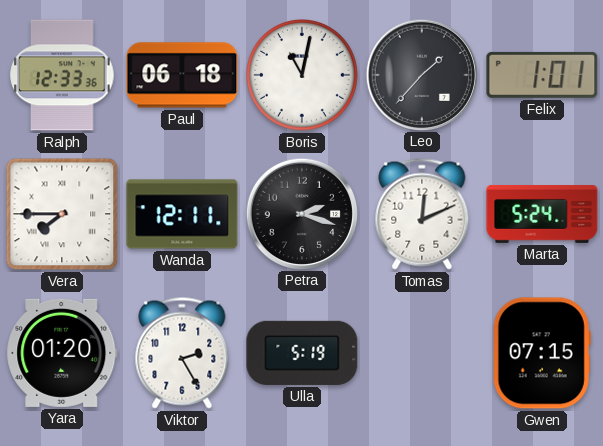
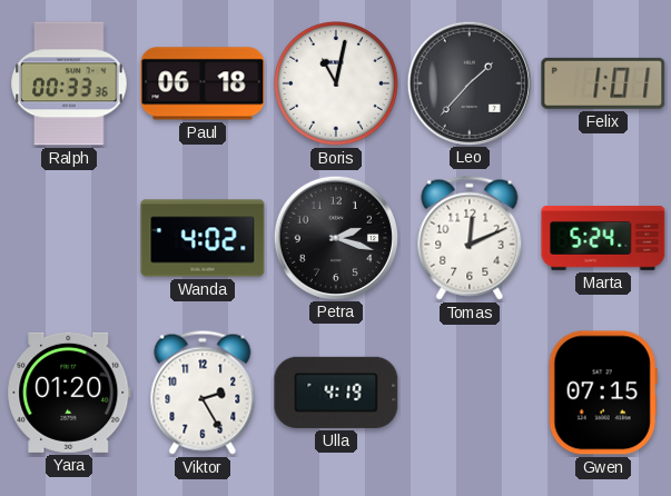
Ralph: 12:33 -> 00:33 (69, 83)
Vera: 7:45 -> none (62, 214)
Wanda: 12:11 -> 4:02 (203, 238)
Ulla: 5:19 -> 4:19 (336, 393)
